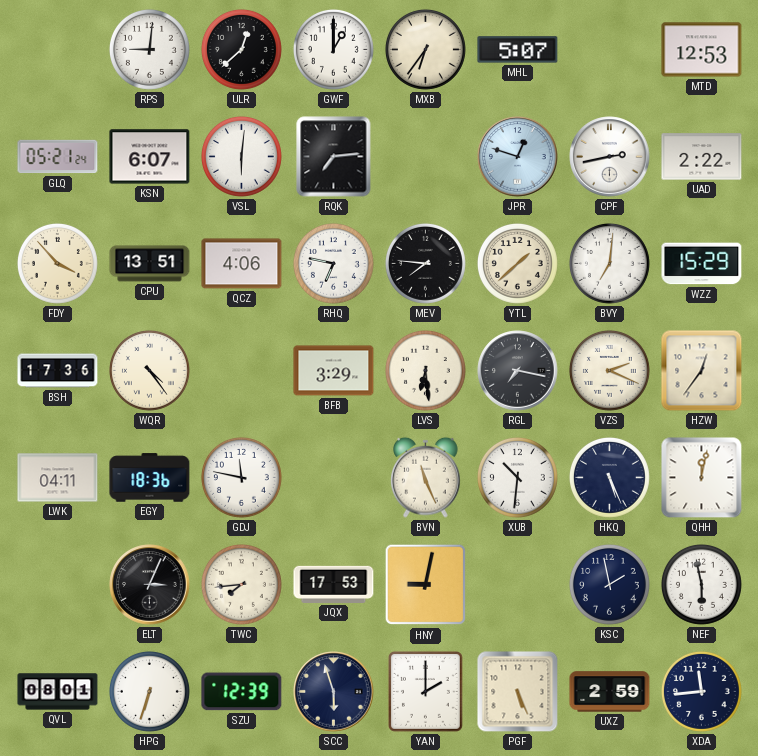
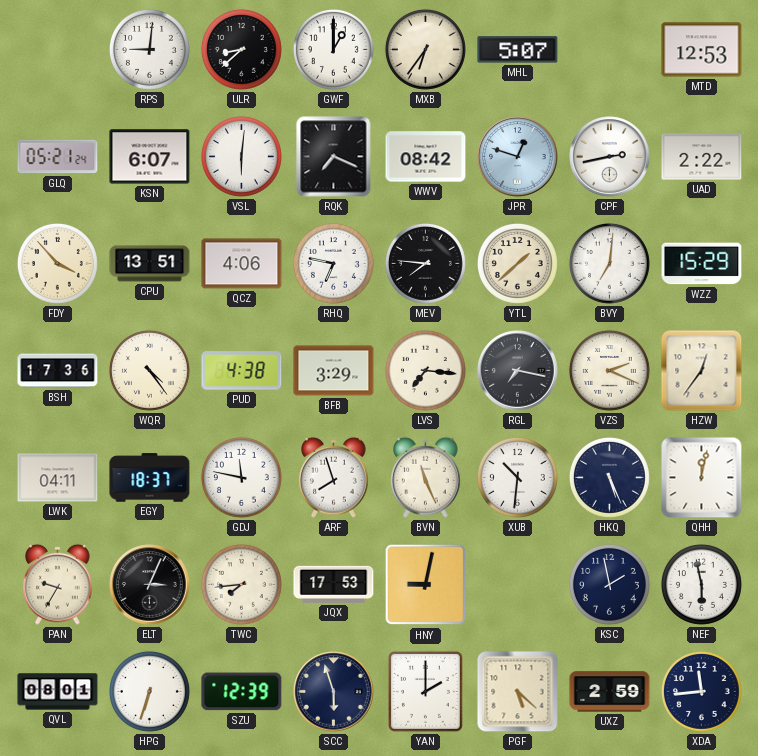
ULR: 12:38 -> 8:38 (241, 49)
RQK: 7:14 -> 7:19 (334, 157)
WWV: none -> 08:42 (426, 157)
PUD: none -> 4:38 (242, 371)
LVS: 6:29 -> 7:16 (425, 370)
EGY: 18:36 -> 18:37 (150, 478)
ARF: none -> 7:57 (334, 477)
PAN: none -> 9:35 (58, 584)
PGF: 5:26 -> 5:22 (518, 692)
